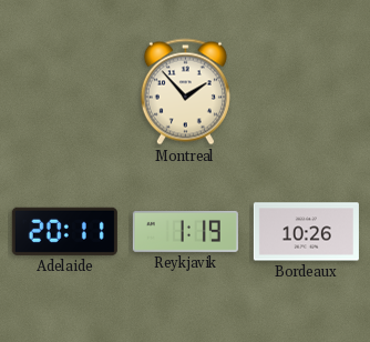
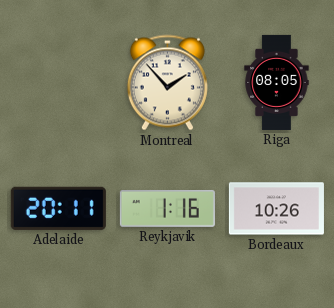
Riga: none -> 08:05 (277, 82)
Reykjavik: 1:19 -> 1:16 (167, 209)
